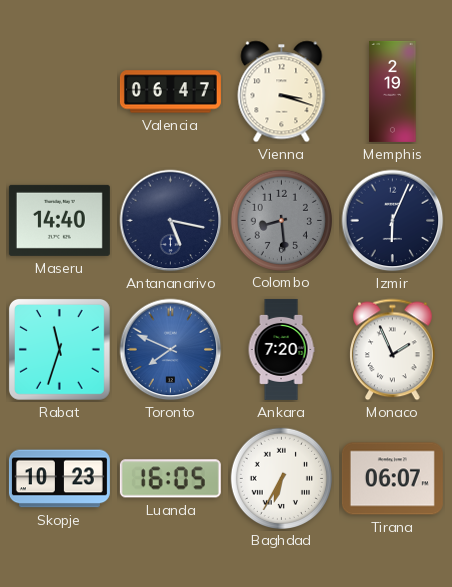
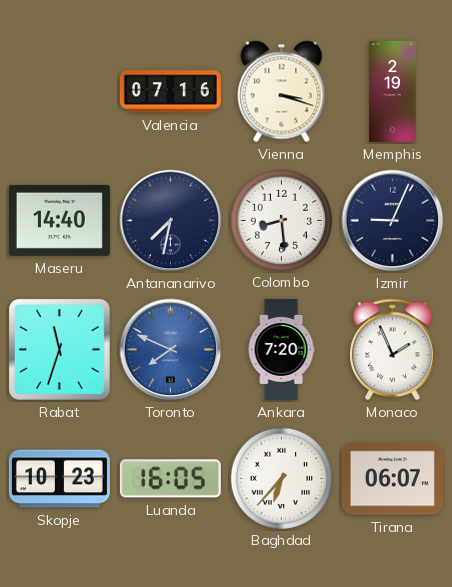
Valencia: 06:47 -> 07:16 (170, 92)
Antananarivo: 5:17 -> 7:32 (171, 221)
Colombo dial: grey -> white (281, 220)
Izmir: 6:04 -> 9:04 (393, 221)
Baghdad: 6:35 -> 6:37 (281, 478)
